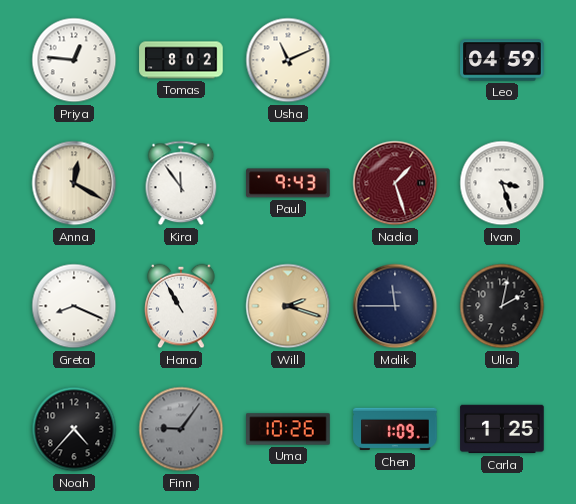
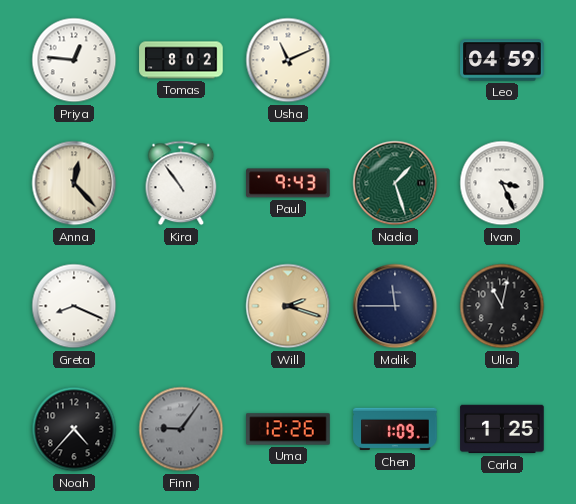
Anna: 12:20 -> 12:23 (74, 183)
Kira: 11:54 -> 10:54 (181, 183)
Nadia dial: burgundy -> green (395, 183)
Ivan: 3:27 -> 3:26 (502, 183)
Hana: 10:55 -> none (181, 306)
Ulla: 2:02 -> 11:02 (502, 306)
Uma: 10:26 -> 12:26 (288, 429)
